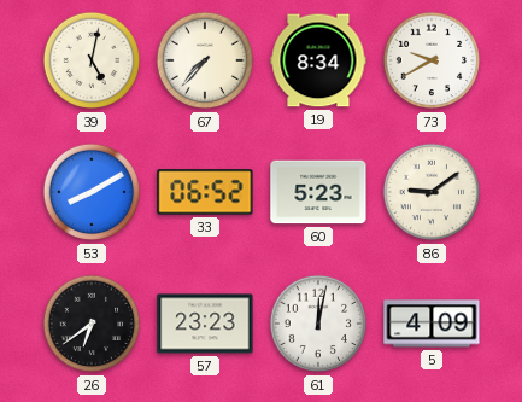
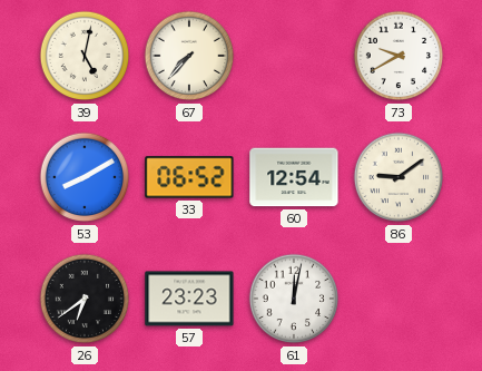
19: 8:34 -> none (318, 60)
60: 5:23 -> 12:54 (294, 177)
5: 4:09 -> none (432, 324)
